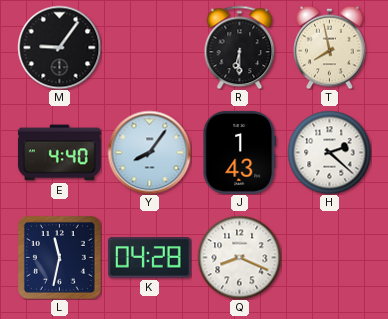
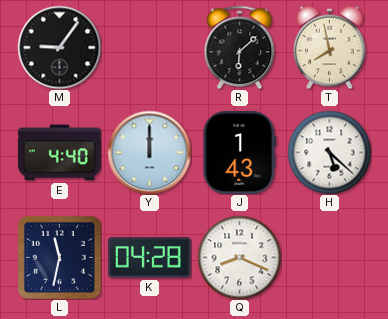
R: 6:30 -> 6:08 (240, 47)
Y: 8:06 -> 12:00 (149, 152)
H: 2:22 -> 5:22 (329, 152)
